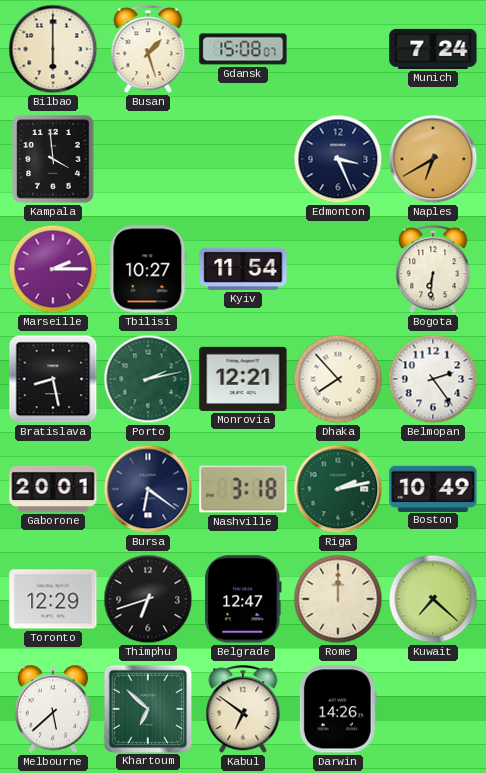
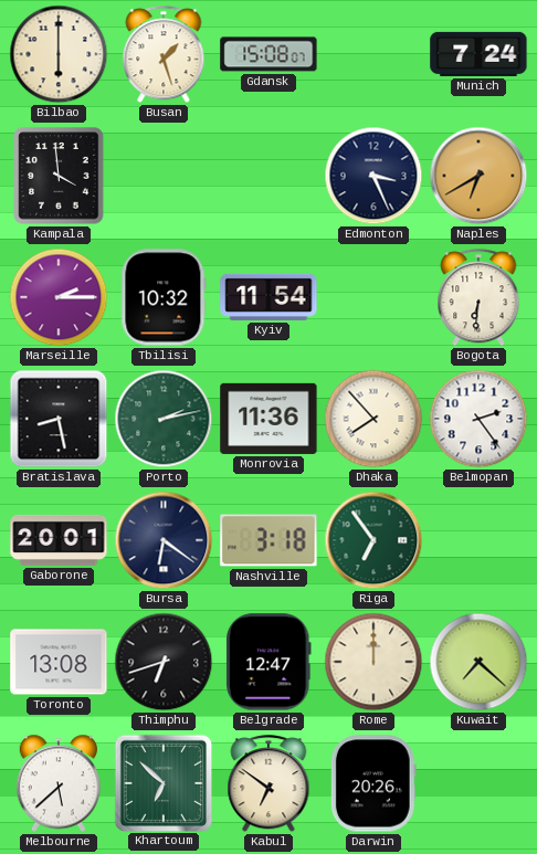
Tbilisi: 10:27 -> 10:32 (164, 297)
Monrovia: 12:21 -> 11:36 (268, 419)
Riga: 2:13 -> 6:54 (373, 540)
Boston: 10:49 -> none (433, 488)
Toronto: 12:29 -> 13:08 (59, 662)
Darwin: 14:26 -> 20:26 (373, 783)
